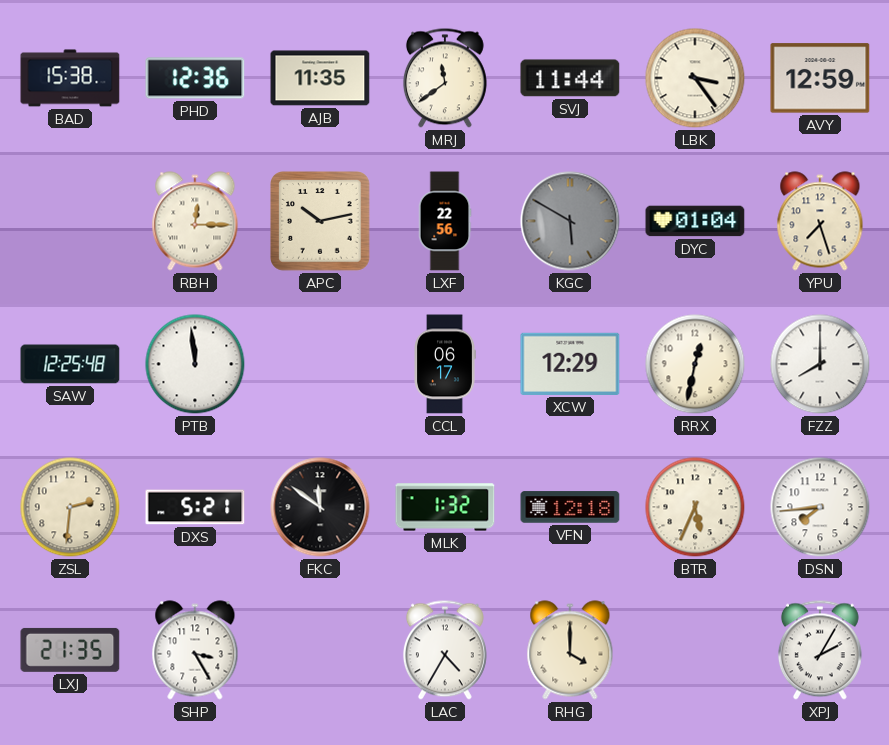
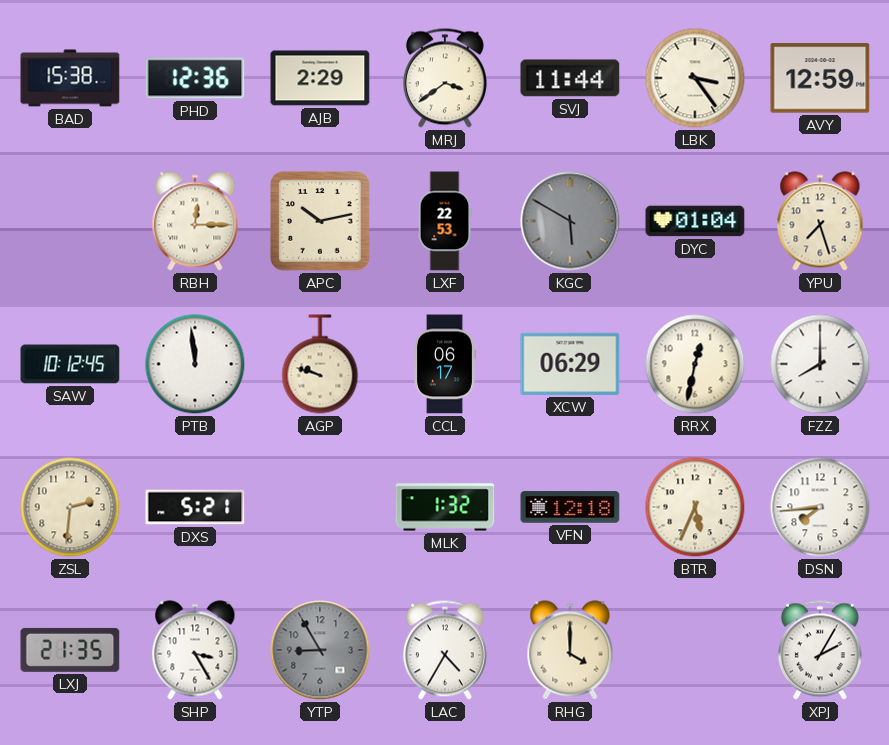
AJB: 11:35 -> 2:29 (320, 78)
MRJ: 11:39 -> 3:39 (445, 78)
LXF: 22:56 -> 22:53 (445, 221)
SAW: 12:25 -> 10:12 (70, 364)
AGP: none -> 9:48 (320, 364)
XCW: 12:29 -> 06:29 (570, 364)
FKC: 11:51 -> none (320, 507)
YTP: none -> 8:55 (320, 650)
